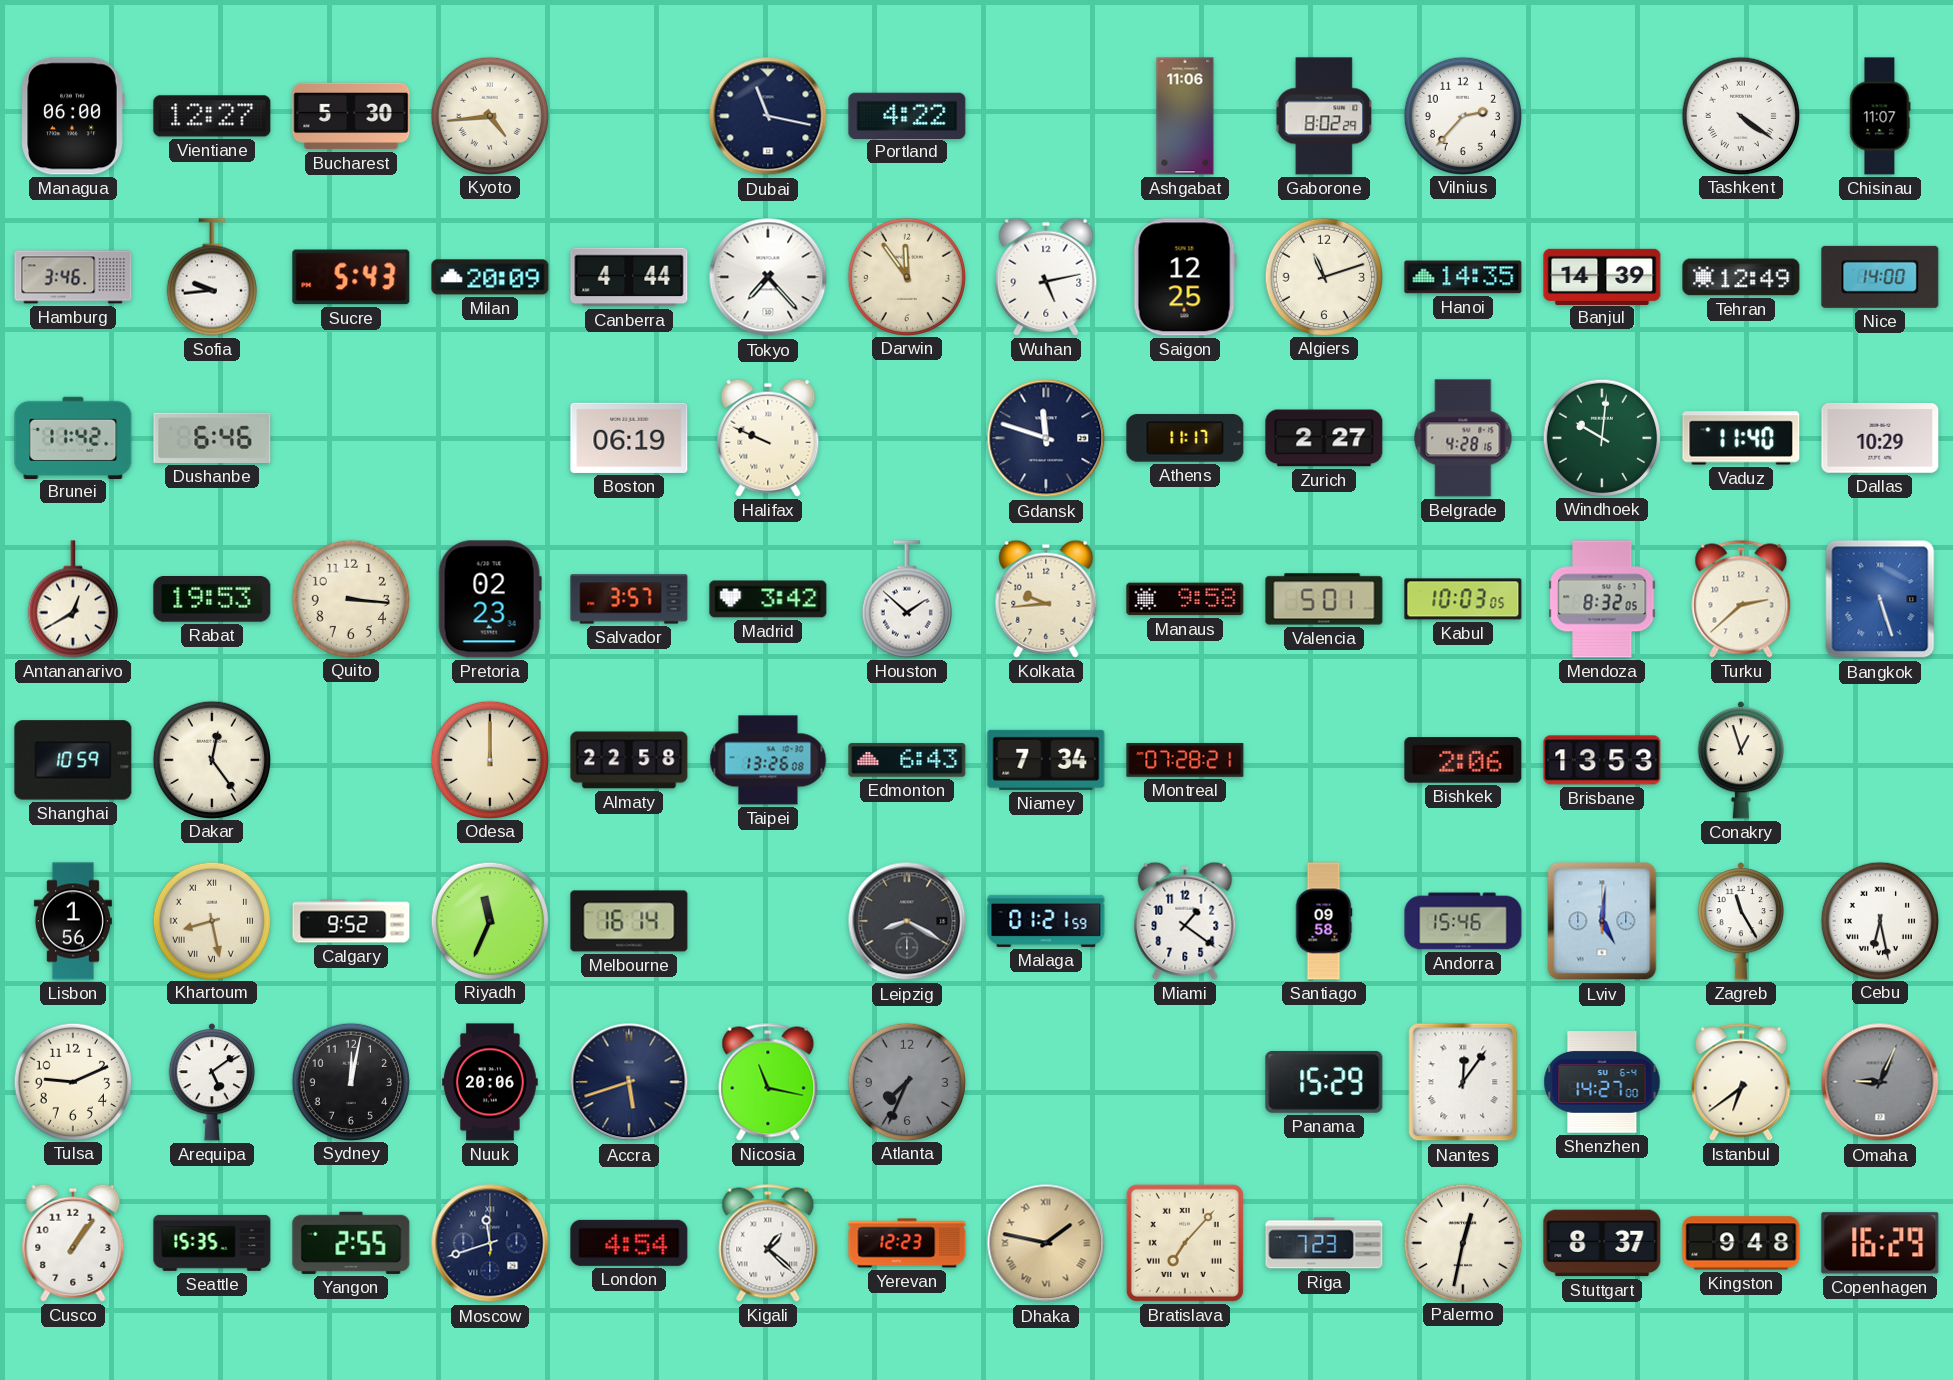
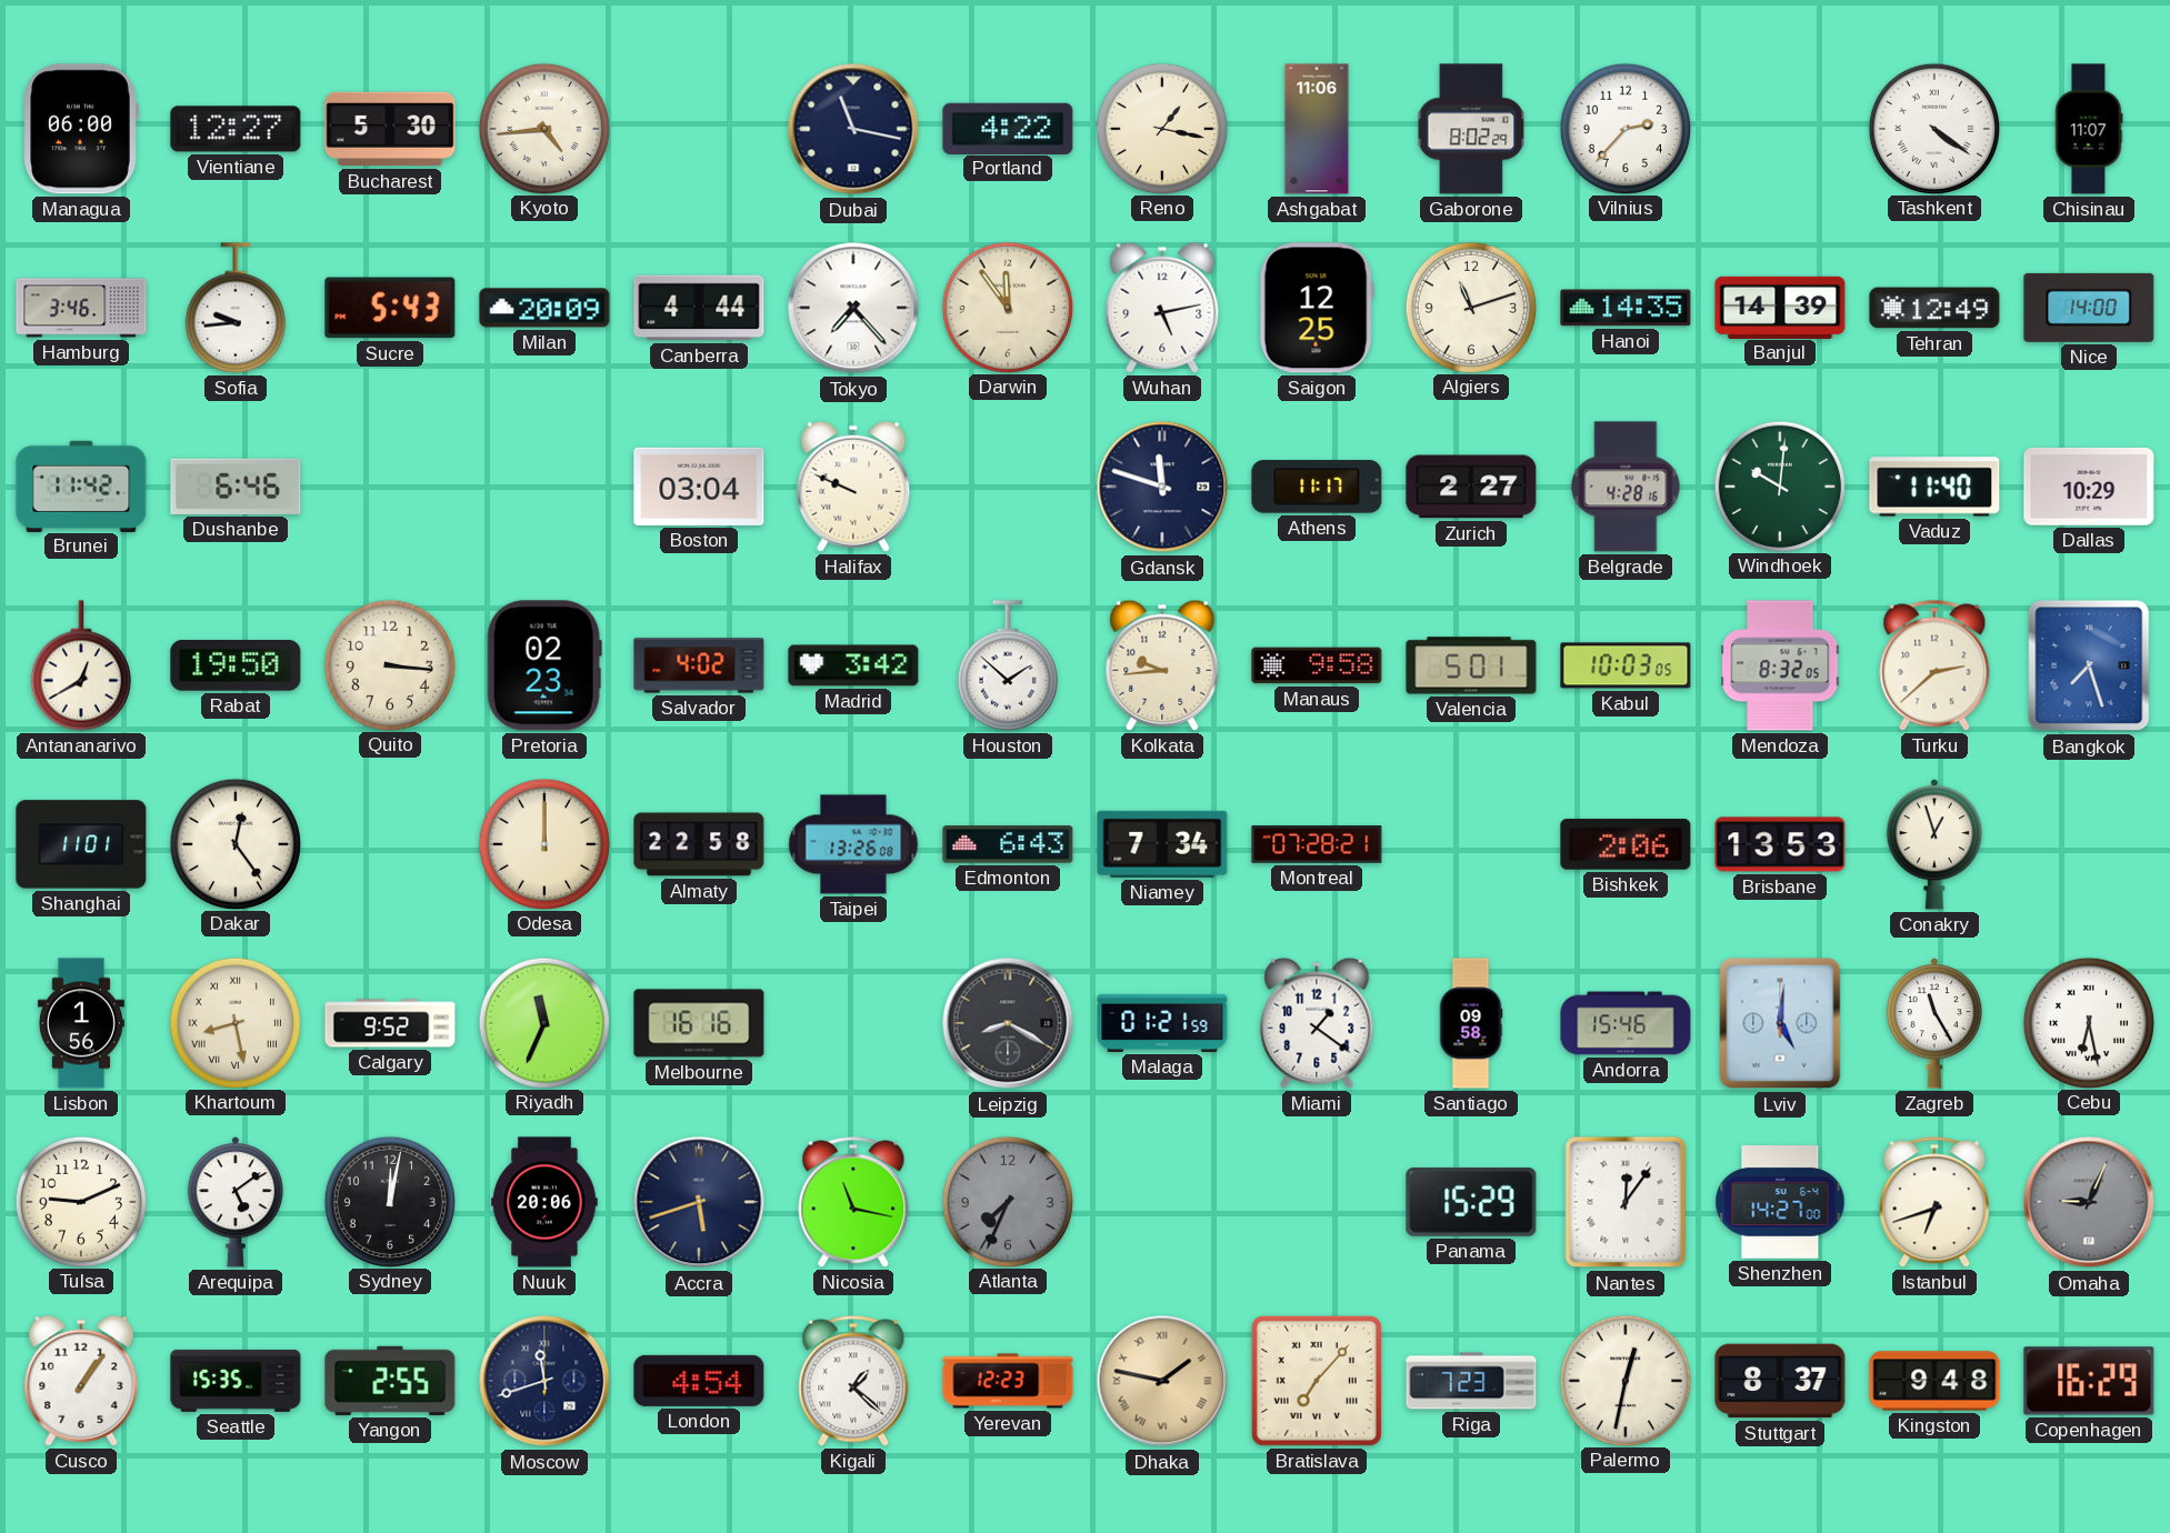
Reno: none -> 1:17 (1161, 128)
Boston: 06:19 -> 03:04 (699, 487)
Rabat: 19:53 -> 19:50 (236, 665)
Salvador: 3:57 -> 4:02 (699, 665)
Bangkok: 5:27 -> 7:27 (2089, 665)
Shanghai: 10:59 -> 11:01 (81, 844)
Melbourne: 16:14 -> 16:16 (699, 1023)
Istanbul: 6:39 -> 6:42 (1934, 1202)
